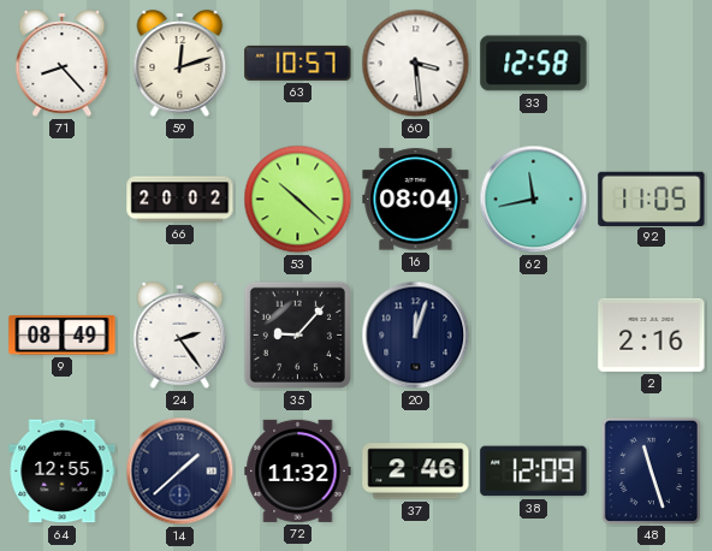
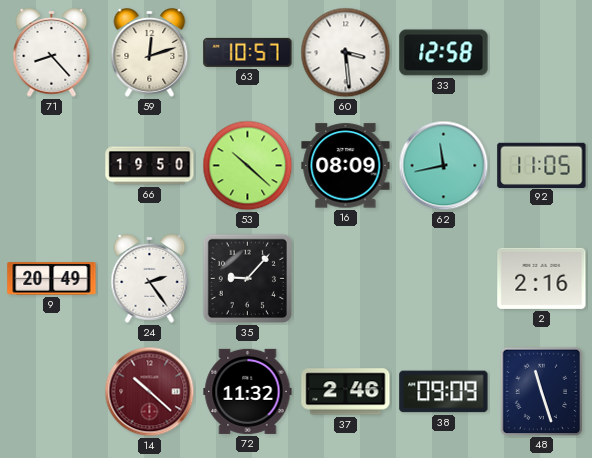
66: 20:02 -> 19:50 (150, 166)
16: 08:04 -> 08:09 (346, 166)
9: 08:49 -> 20:49 (52, 279)
20: 12:03 -> none (416, 336)
64: 12:55 -> none (63, 472)
14: 1:38 -> 10:22 (150, 392)
14 dial: navy -> burgundy (150, 392)
38: 12:09 -> 09:09 (444, 392)
